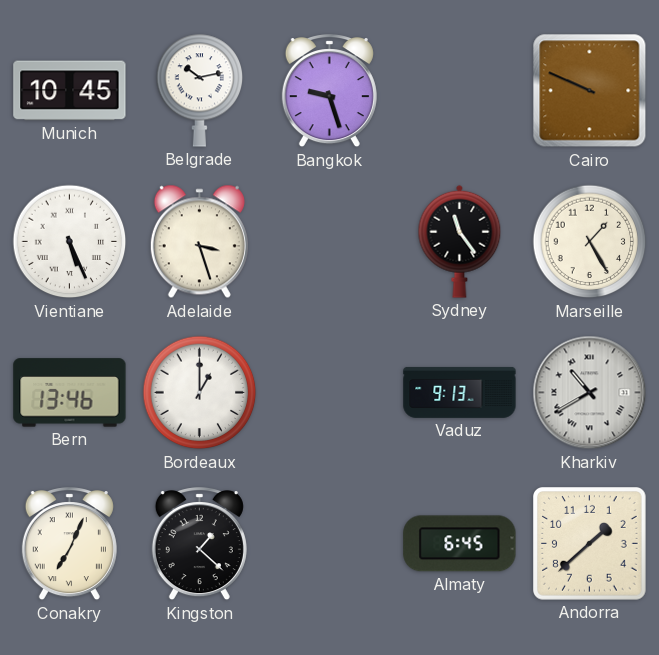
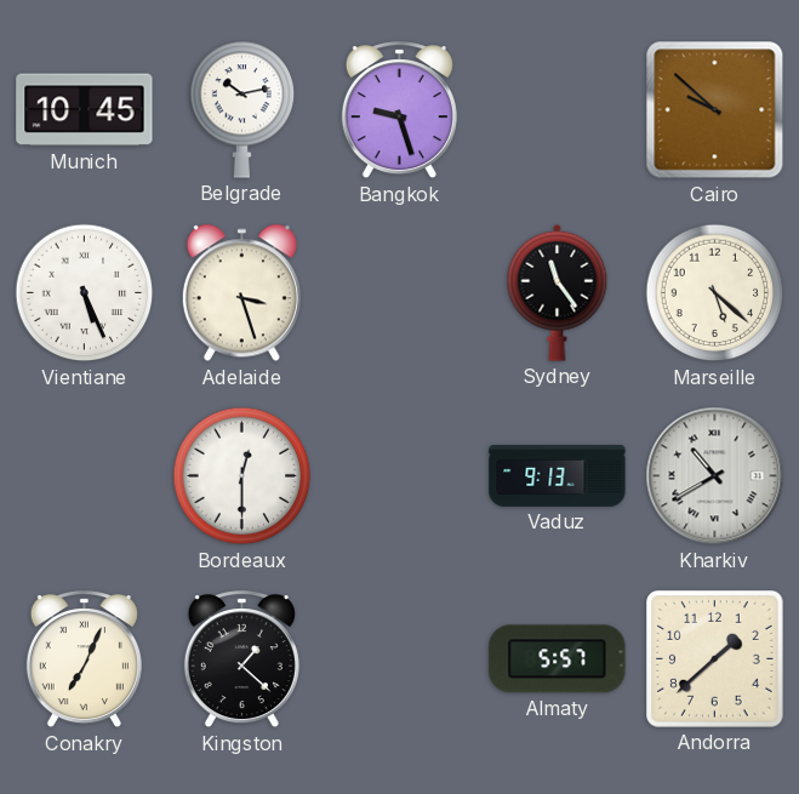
Cairo: 9:49 -> 9:52 (715, 110)
Marseille: 1:25 -> 5:22 (715, 293)
Bern: 13:46 -> none (70, 393)
Bordeaux: 1:00 -> 12:30 (242, 476)
Almaty: 6:45 -> 5:57 (558, 659)
